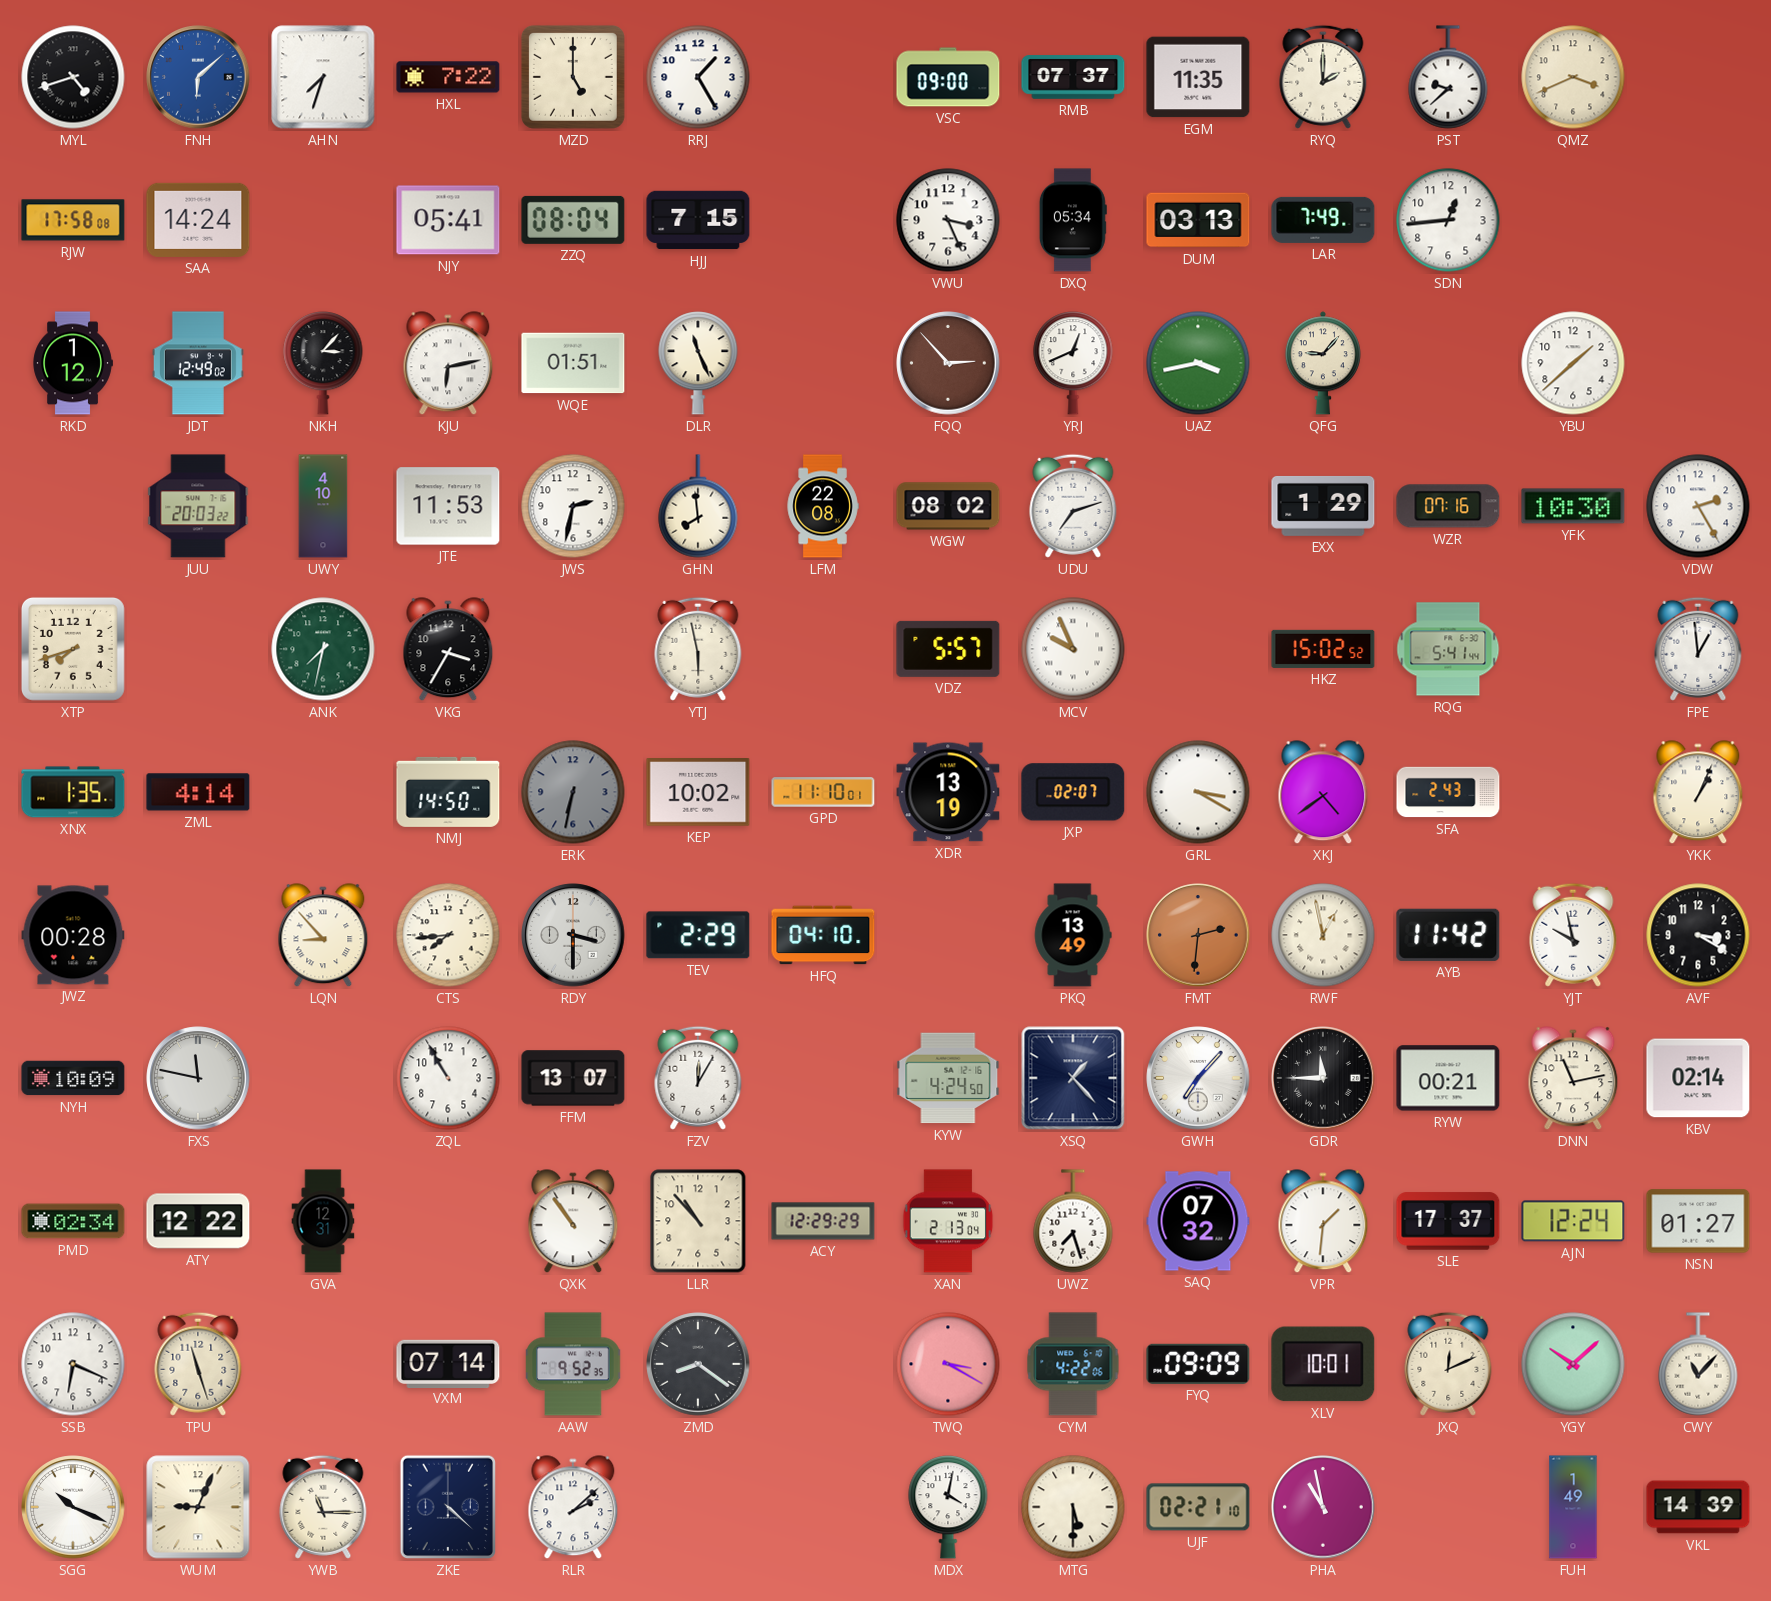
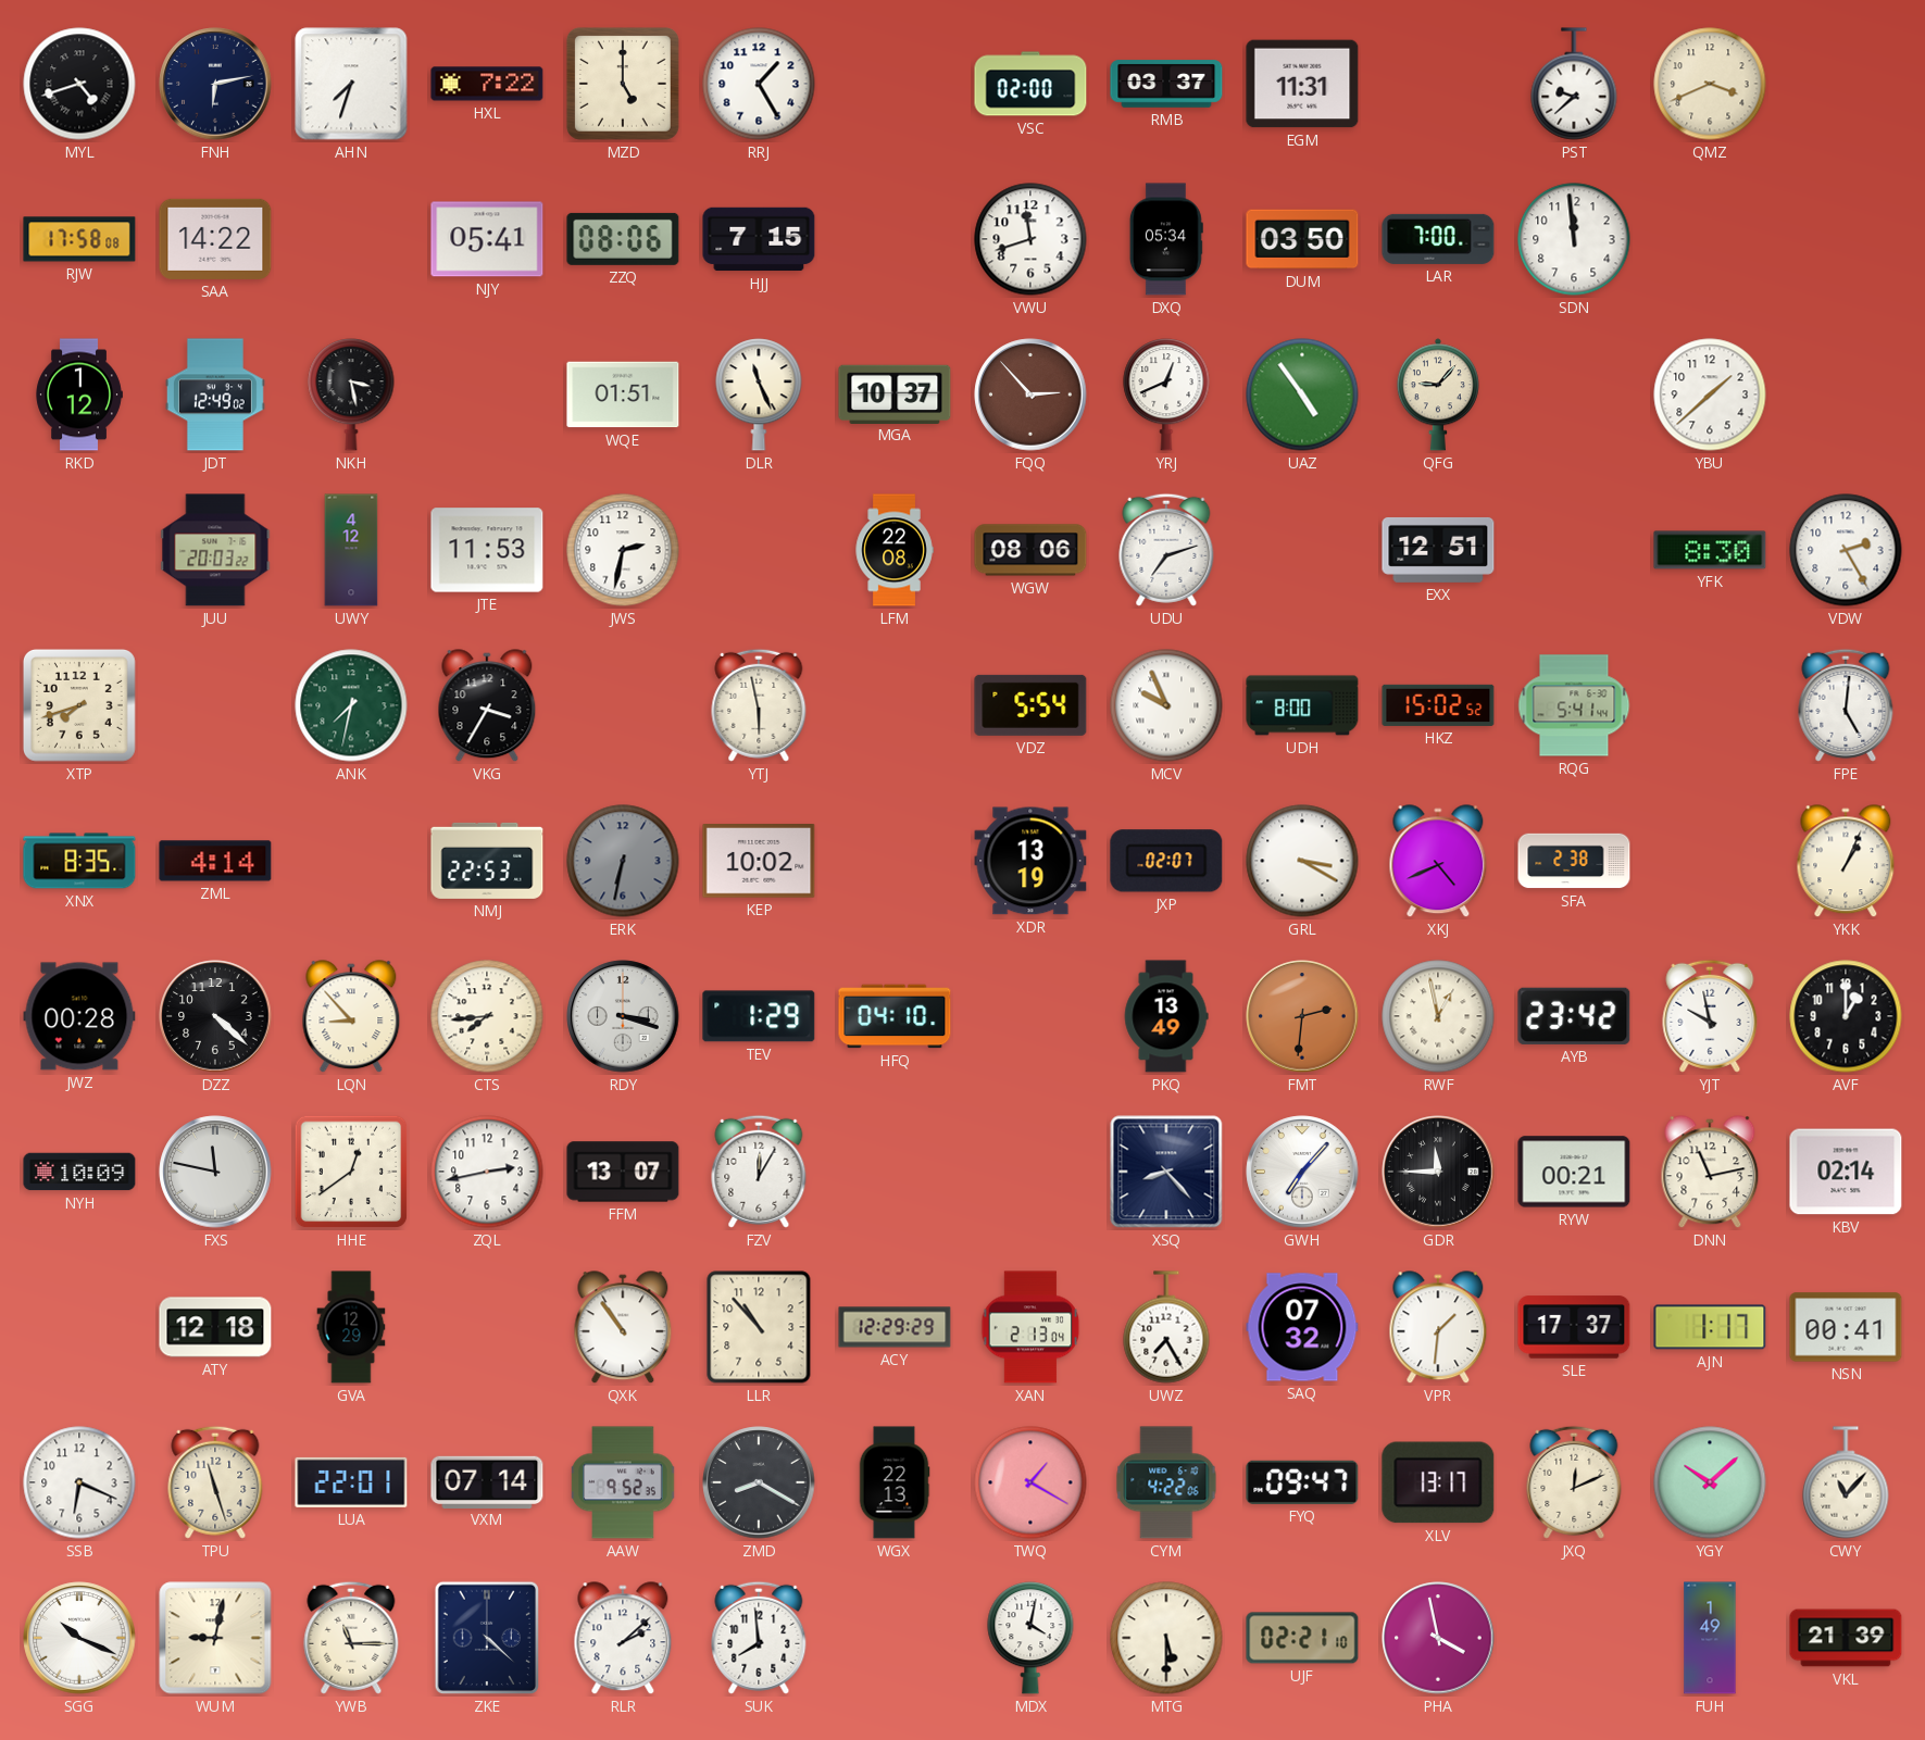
FNH: 6:08 -> 6:13 (215, 84)
FNH dial: blue -> navy (215, 84)
VSC: 09:00 -> 02:00 (1030, 84)
RMB: 07:37 -> 03:37 (1166, 84)
EGM: 11:35 -> 11:31 (1302, 84)
RYQ: 2:00 -> none (1323, 77)
SAA: 14:24 -> 14:22 (215, 239)
ZZQ: 08:04 -> 08:06 (623, 239)
VWU: 3:26 -> 11:42 (1030, 239)
DUM: 03:13 -> 03:50 (1302, 239)
LAR: 7:49 -> 7:00 (1438, 239)
SDN: 12:44 -> 11:59 (1574, 239)
NKH: 3:07 -> 3:28 (351, 395)
KJU: 6:13 -> none (448, 364)
MGA: none -> 10:37 (895, 393)
UAZ: 3:43 -> 4:54 (1302, 395)
UWY: 4:10 -> 4:12 (351, 550)
GHN: 7:59 -> none (698, 506)
WGW: 08:02 -> 08:06 (1030, 550)
EXX: 1:29 -> 12:51 (1438, 550)
WZR: 07:16 -> none (1448, 506)
YFK: 10:30 -> 8:30 (1710, 550)
VDZ: 5:57 -> 5:54 (1030, 705)
UDH: none -> 8:00 (1302, 705)
FPE: 12:59 -> 5:01 (1846, 705)
XNX: 1:35 -> 8:35 (79, 861)
NMJ: 14:50 -> 22:53 (487, 861)
GPD: 11:10 -> none (823, 792)
XKJ: 4:39 -> 4:41 (1438, 862)
SFA: 2:43 -> 2:38 (1574, 861)
DZZ: none -> 4:22 (215, 1016)
RDY: 3:30 -> 3:18 (623, 1016)
TEV: 2:29 -> 1:29 (759, 1016)
AYB: 11:42 -> 23:42 (1574, 1016)
AVF: 3:20 -> 1:00 (1846, 1016)
HHE: none -> 12:39 (351, 1172)
ZQL: 10:55 -> 2:43 (487, 1172)
KYW: 4:24 -> none (948, 1078)
XSQ: 1:23 -> 8:23 (1166, 1172)
PMD: 02:34 -> none (73, 1221)
ATY: 12:22 -> 12:18 (215, 1327)
GVA: 12:31 -> 12:29 (351, 1327)
UWZ: 7:27 -> 7:25 (1166, 1327)
AJN: 12:24 -> 1:17 (1710, 1327)
NSN: 01:27 -> 00:41 (1846, 1327)
LUA: none -> 22:01 (351, 1482)
ZMD: 8:21 -> 8:20 (759, 1482)
WGX: none -> 22:13 (895, 1482)
TWQ: 3:20 -> 1:20 (1030, 1482)
FYQ: 09:09 -> 09:47 (1302, 1482)
XLV: 10:01 -> 13:17 (1438, 1482)
WUM: 9:04 -> 9:02 (215, 1638)
SUK: none -> 7:59 (759, 1638)
PHA: 10:58 -> 3:58 (1438, 1638)
VKL: 14:39 -> 21:39 (1846, 1638)
